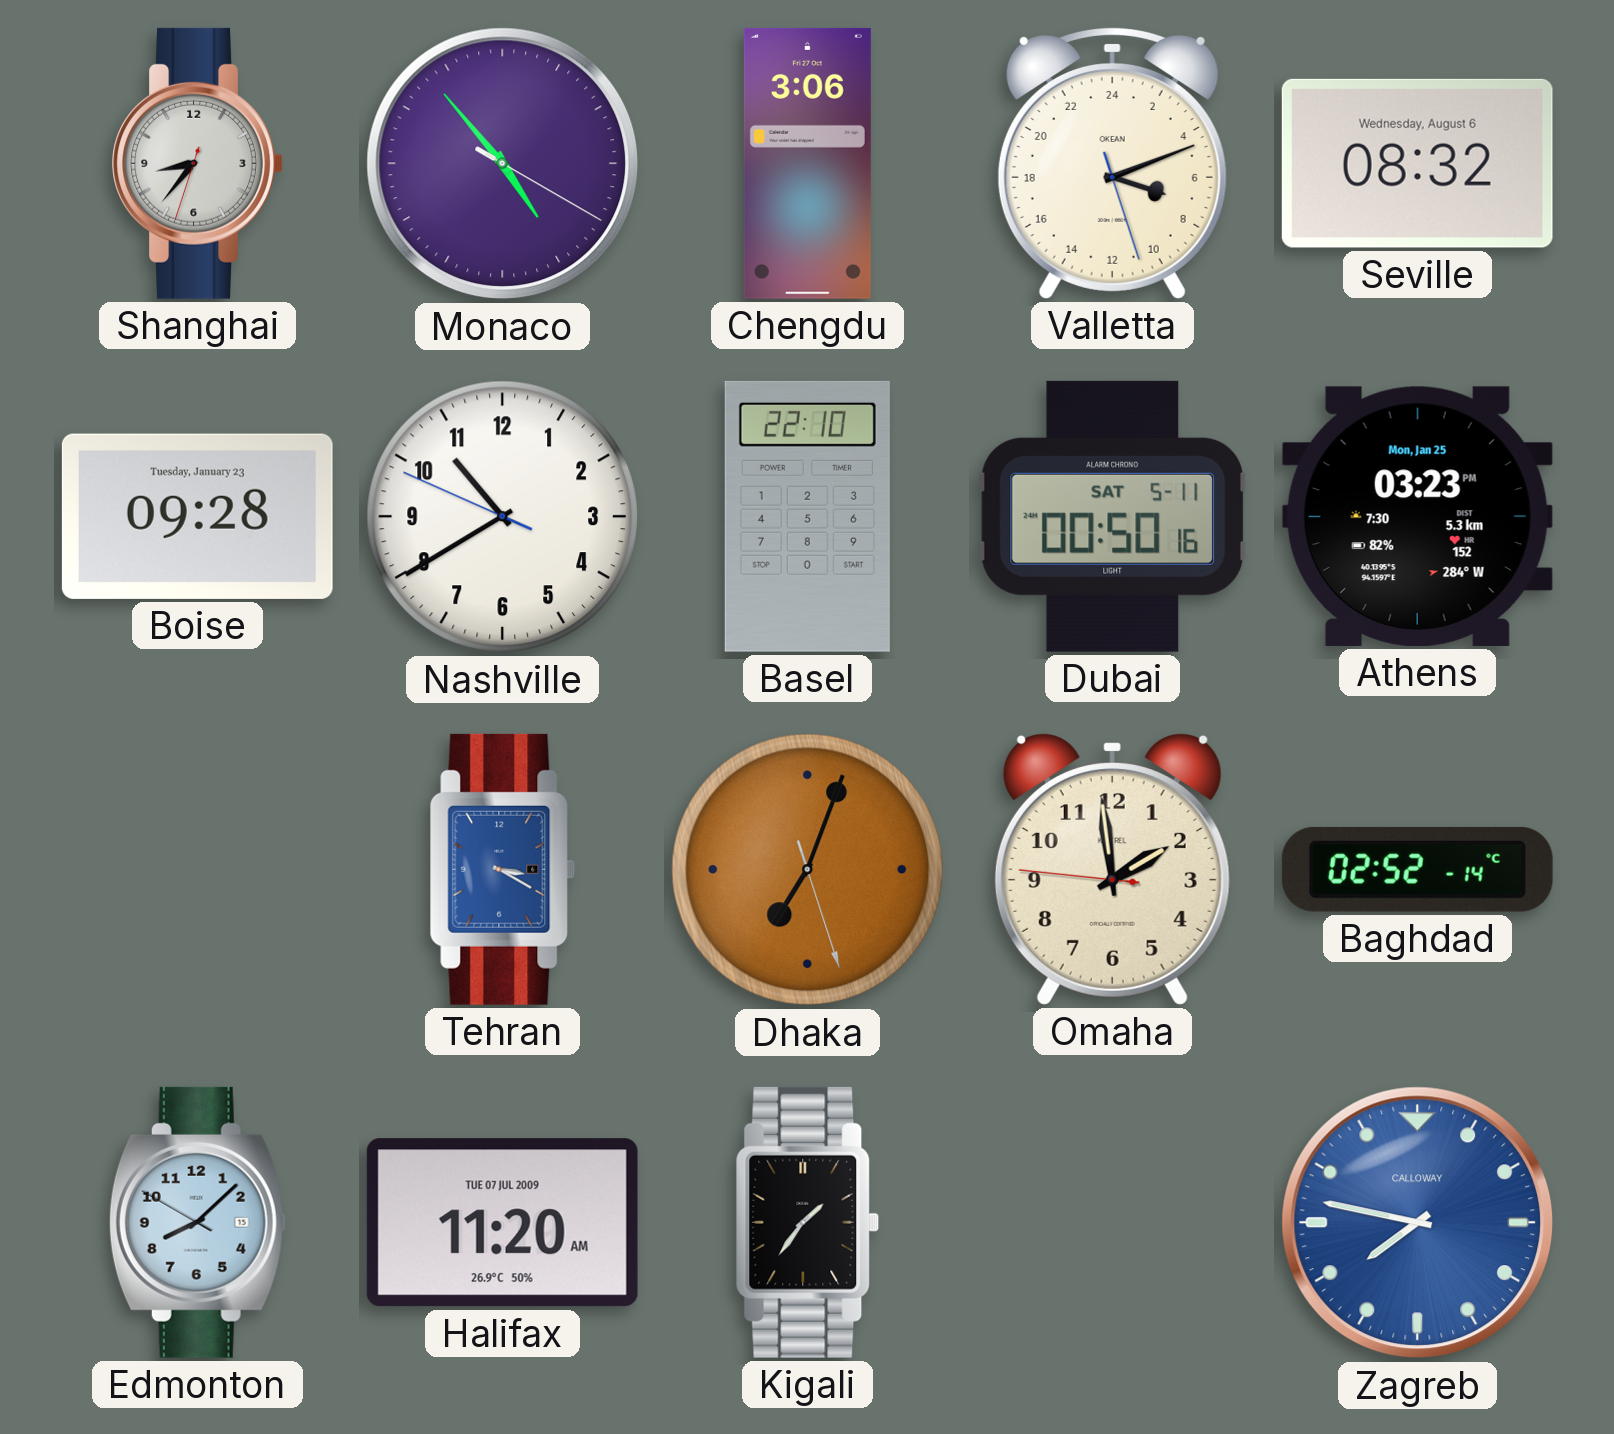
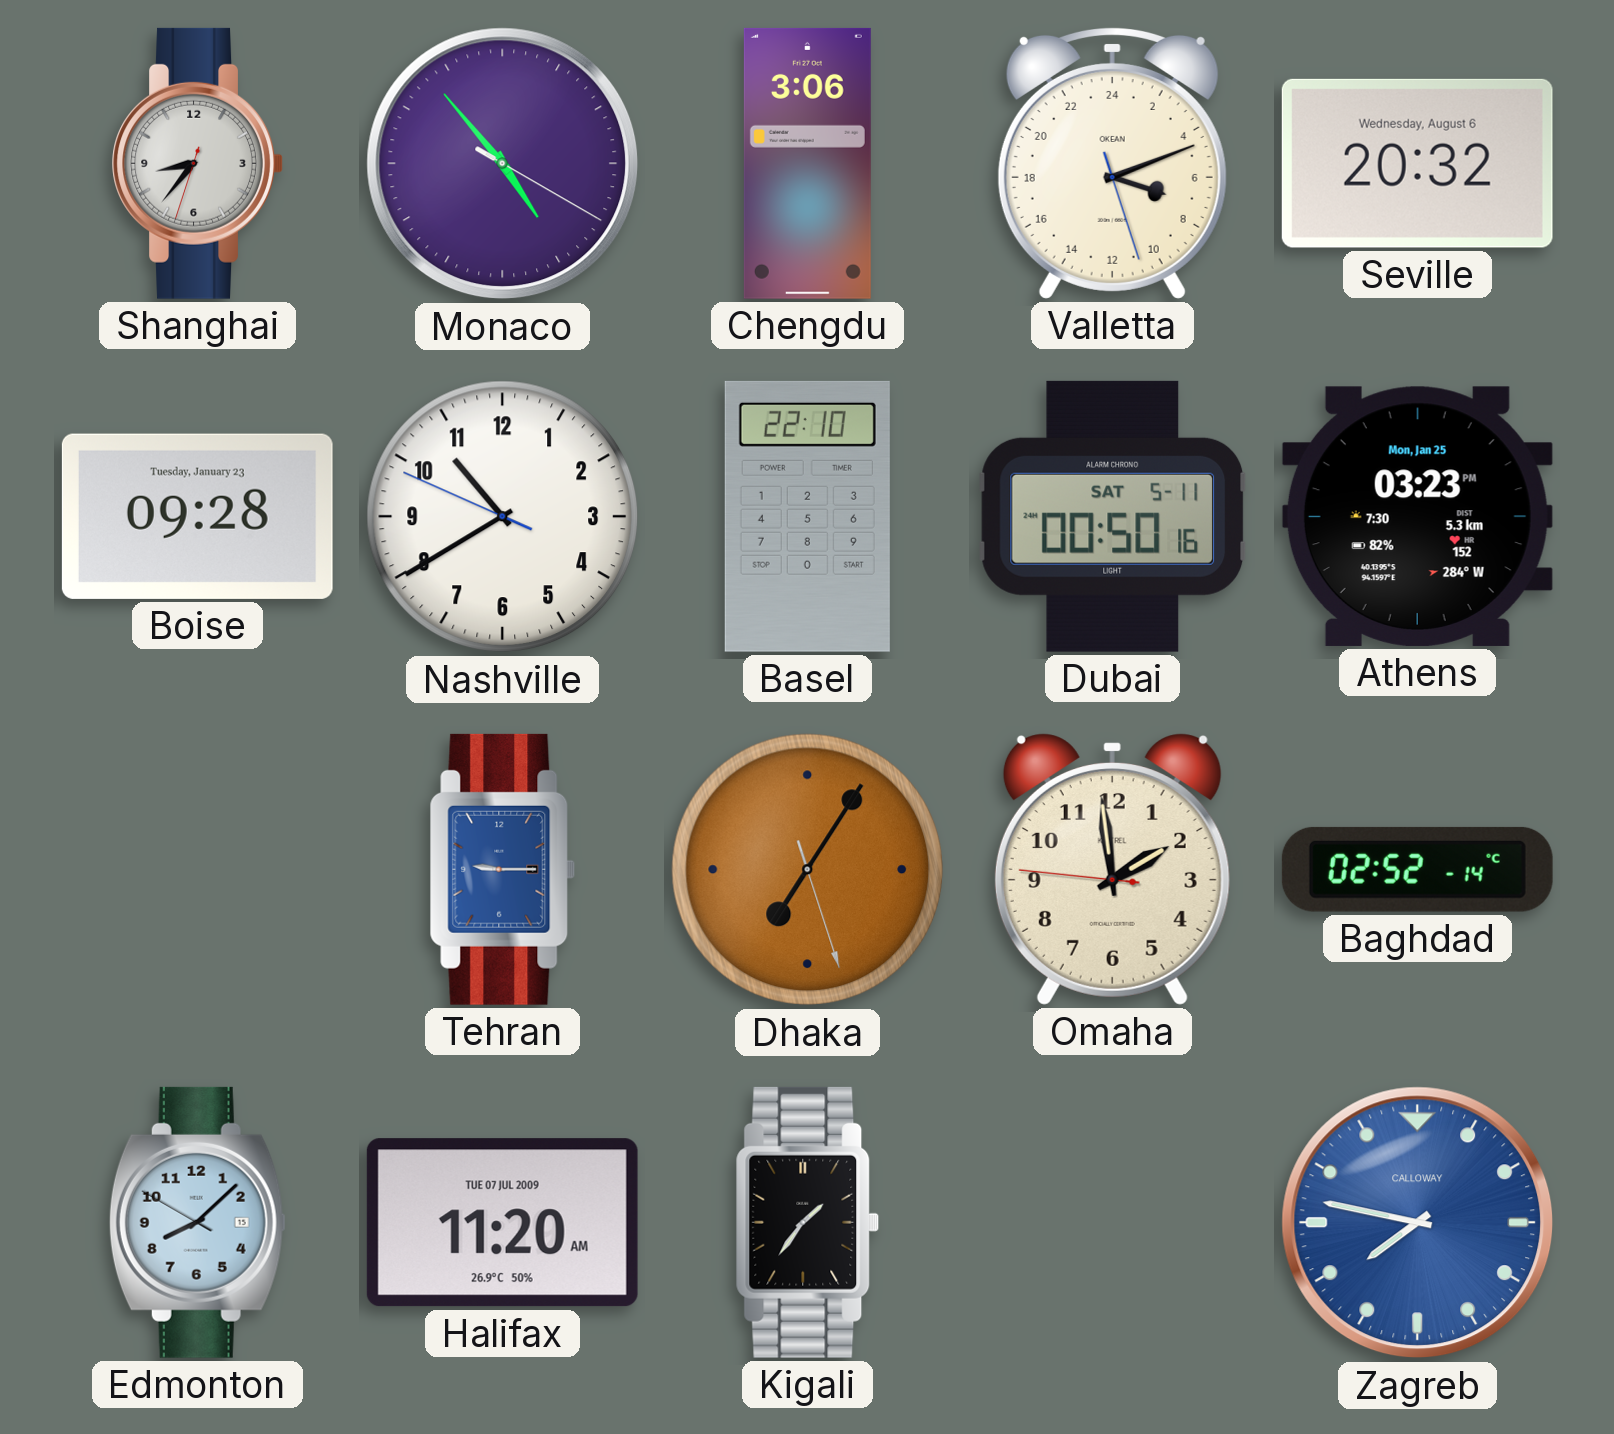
Seville: 08:32 -> 20:32 (1417, 163)
Tehran: 3:20 -> 9:15 (503, 869)
Dhaka: 7:03 -> 7:05 (808, 870)
